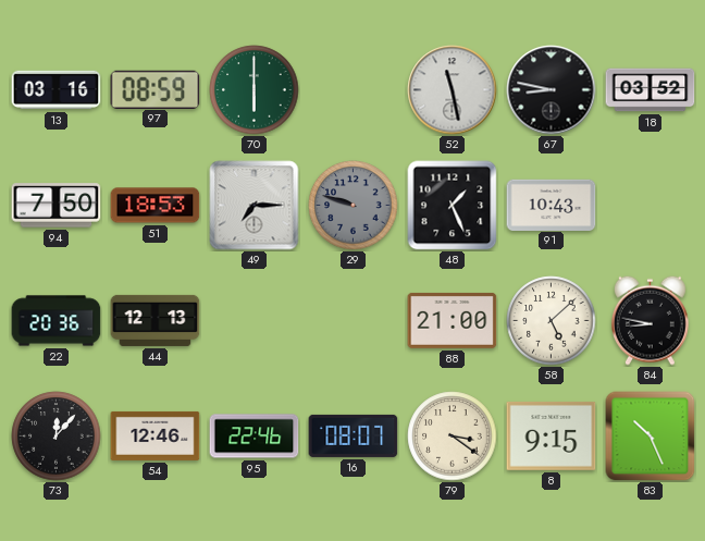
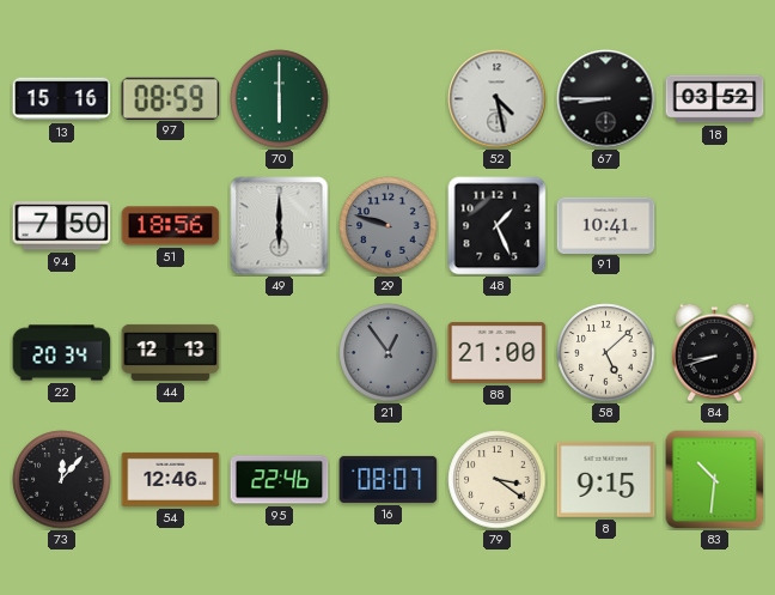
13: 03:16 -> 15:16 (62, 99)
52: 11:28 -> 4:28 (498, 99)
67: 8:47 -> 8:45 (606, 99)
51: 18:53 -> 18:56 (171, 226)
49: 7:15 -> 6:00 (280, 226)
91: 10:43 -> 10:41 (606, 225)
22: 20:36 -> 20:34 (62, 353)
21: none -> 12:54 (389, 353)
84: 8:47 -> 8:42 (714, 352)
83: 10:26 -> 10:31 (715, 480)
